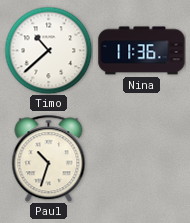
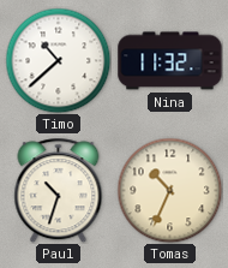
Nina: 11:36 -> 11:32 (170, 61)
Tomas: none -> 10:34 (169, 190)
